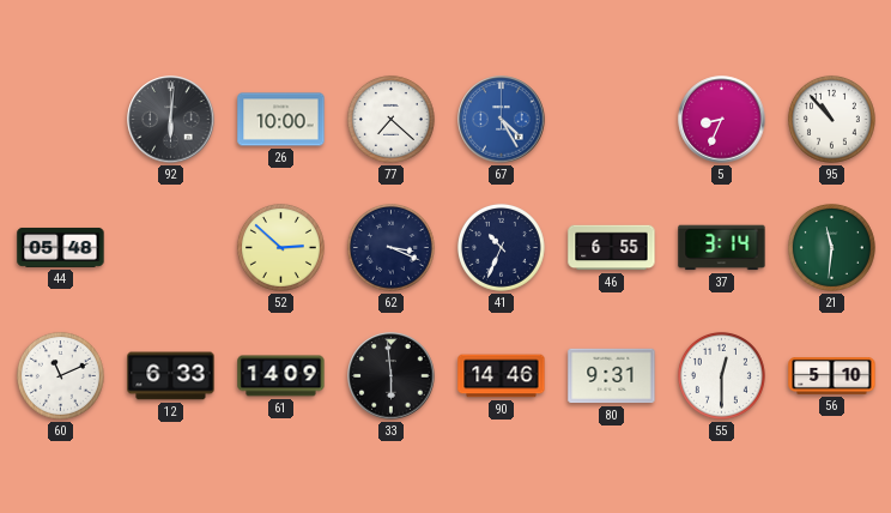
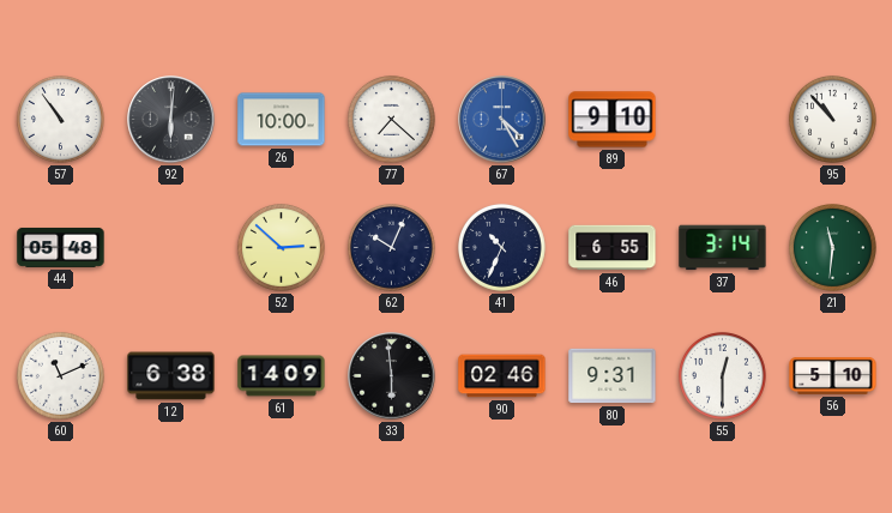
57: none -> 10:54 (60, 119)
89: none -> 9:10 (613, 120)
5: 8:34 -> none (722, 120)
62: 3:19 -> 10:04 (391, 247)
12: 6:33 -> 6:38 (171, 376)
90: 14:46 -> 02:46 (502, 376)
